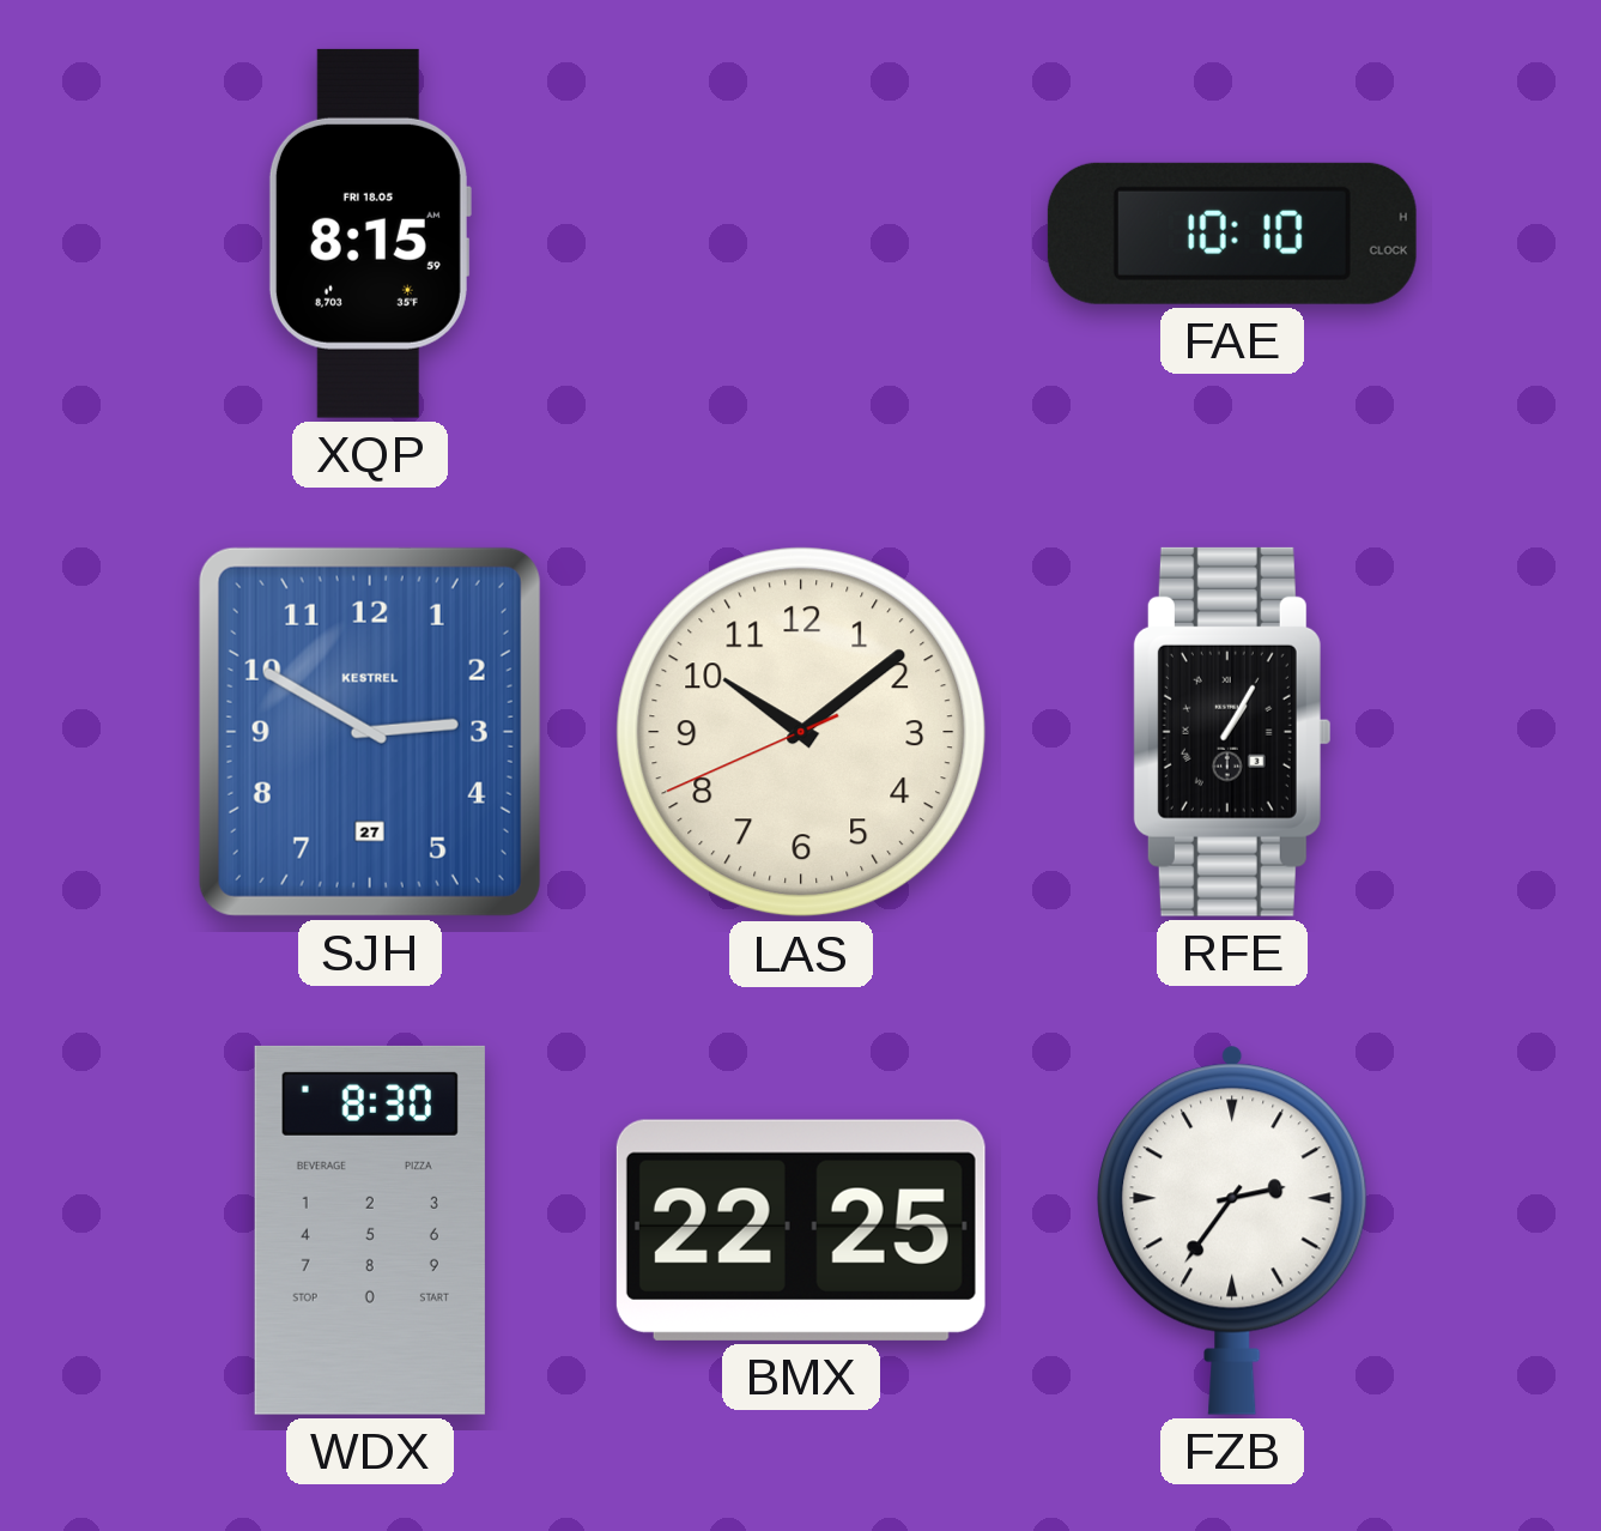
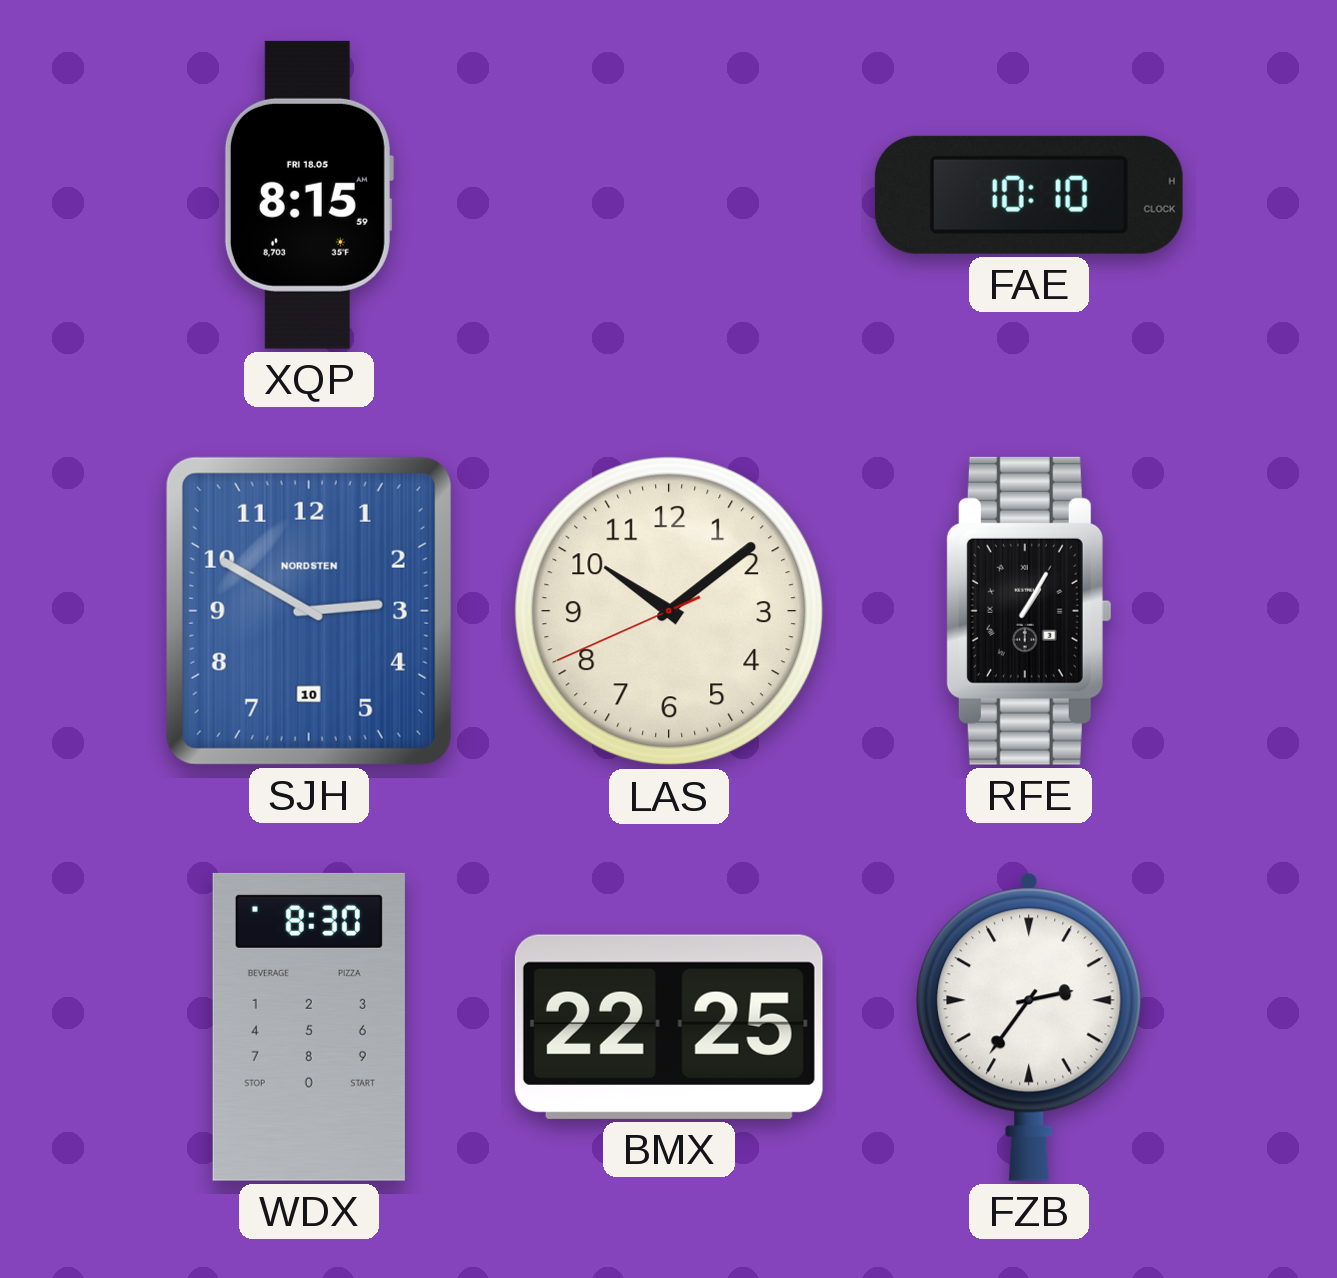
SJH date: 27 -> 10 (309, 611)
SJH brand: KESTREL -> NORDSTEN (309, 611)
